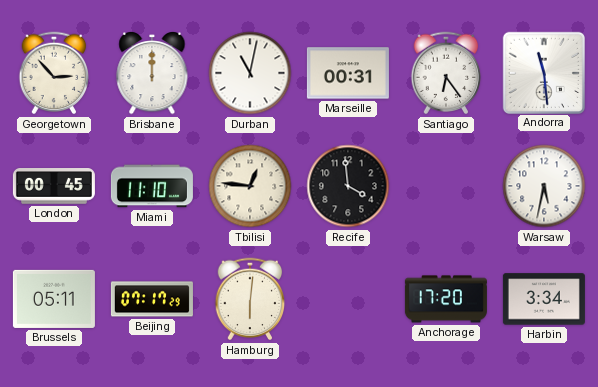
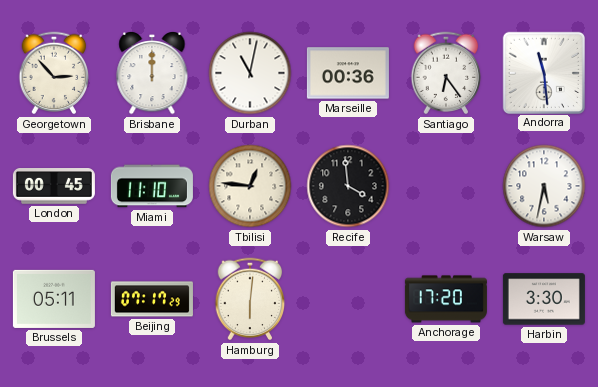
Marseille: 00:31 -> 00:36 (348, 73)
Harbin: 3:34 -> 3:30 (544, 299)
